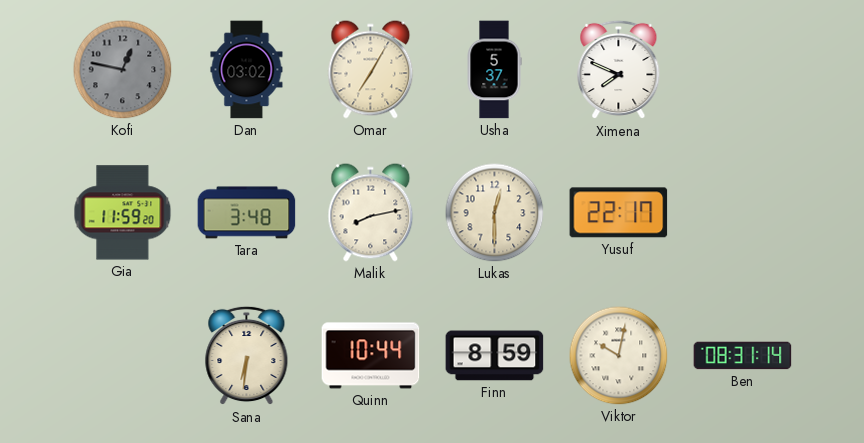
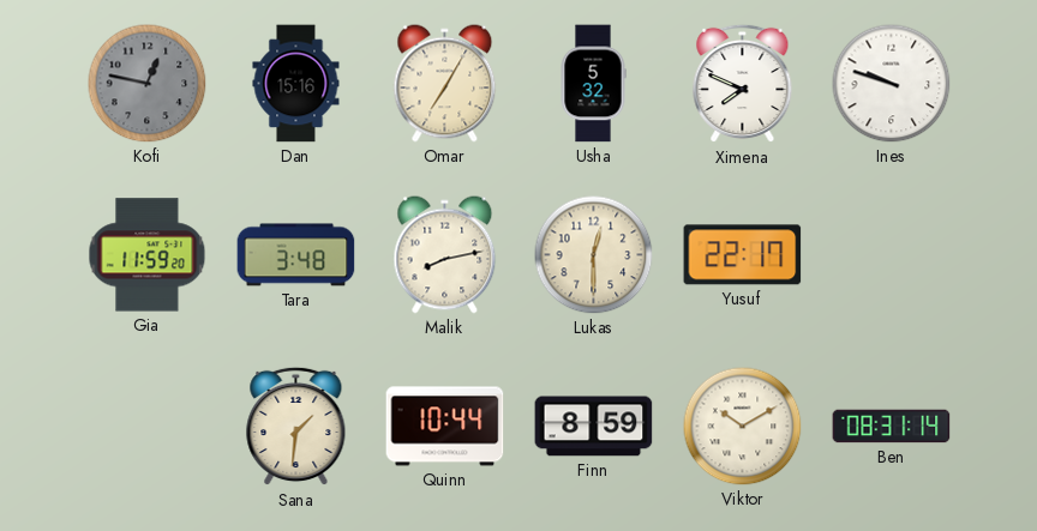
Dan: 03:02 -> 15:16 (296, 84)
Usha: 5:37 -> 5:32 (593, 84)
Ines: none -> 9:48 (892, 84)
Sana: 6:31 -> 1:31 (296, 427)
Viktor: 10:02 -> 10:10 (743, 427)
